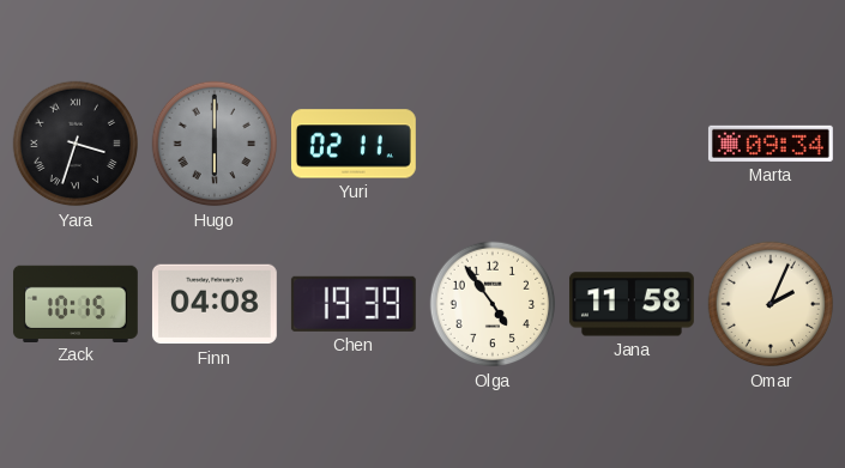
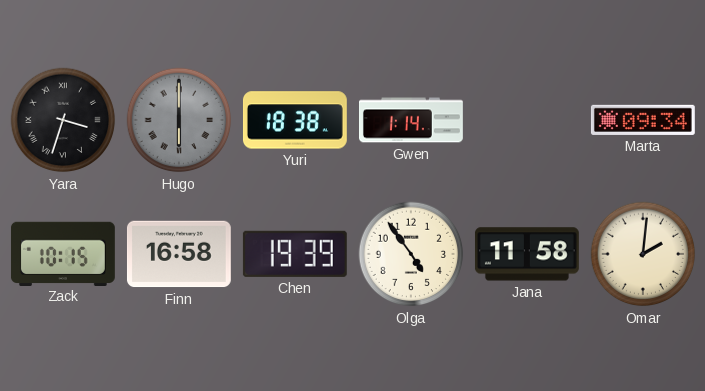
Yuri: 02:11 -> 18:38 (295, 120)
Gwen: none -> 1:14 (412, 120)
Finn: 04:08 -> 16:58 (179, 254)
Omar: 2:04 -> 2:01 (643, 254)
